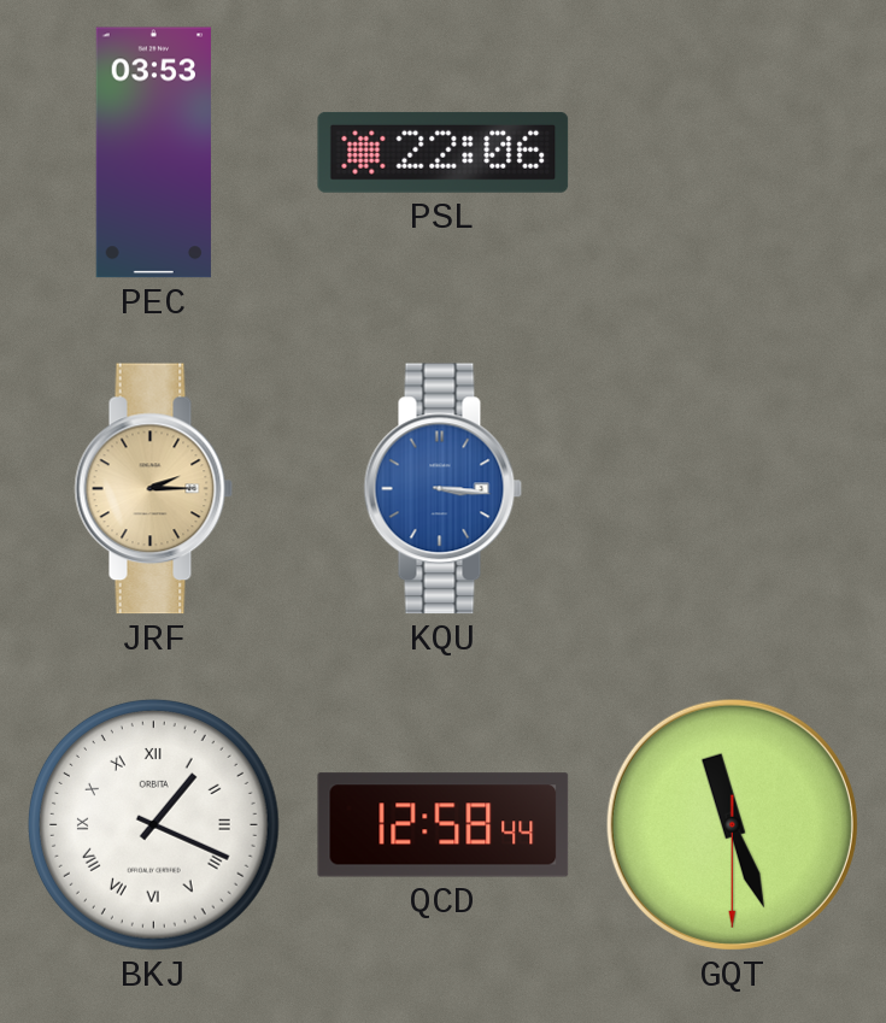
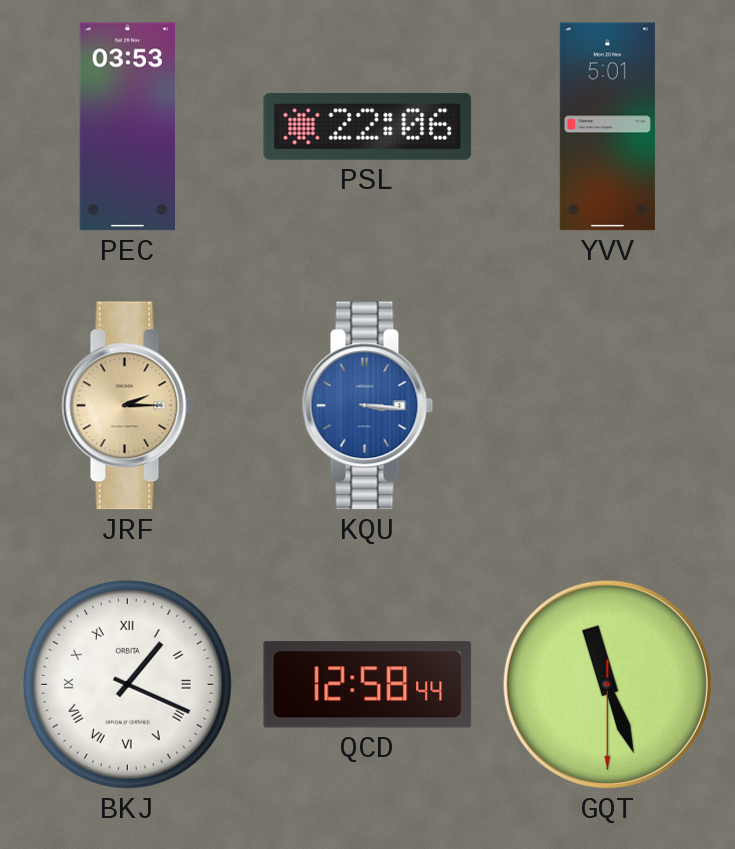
YVV: none -> 5:01 (607, 127)
